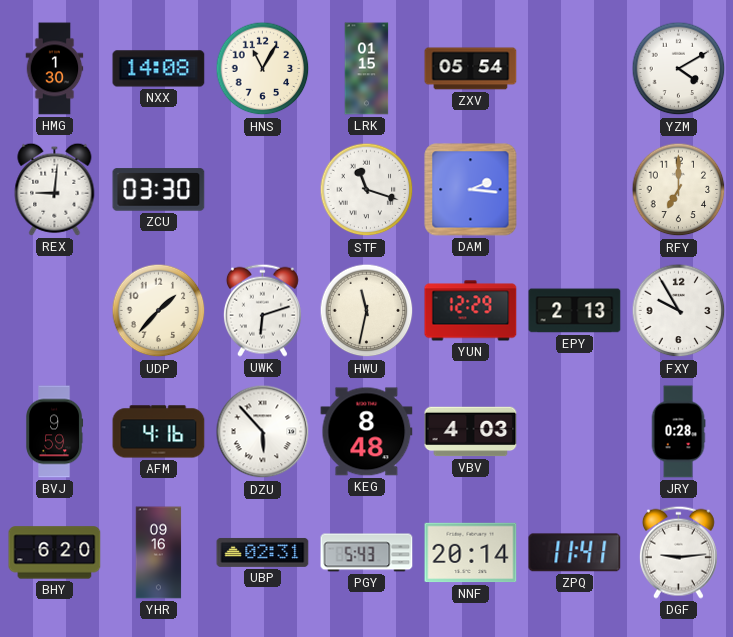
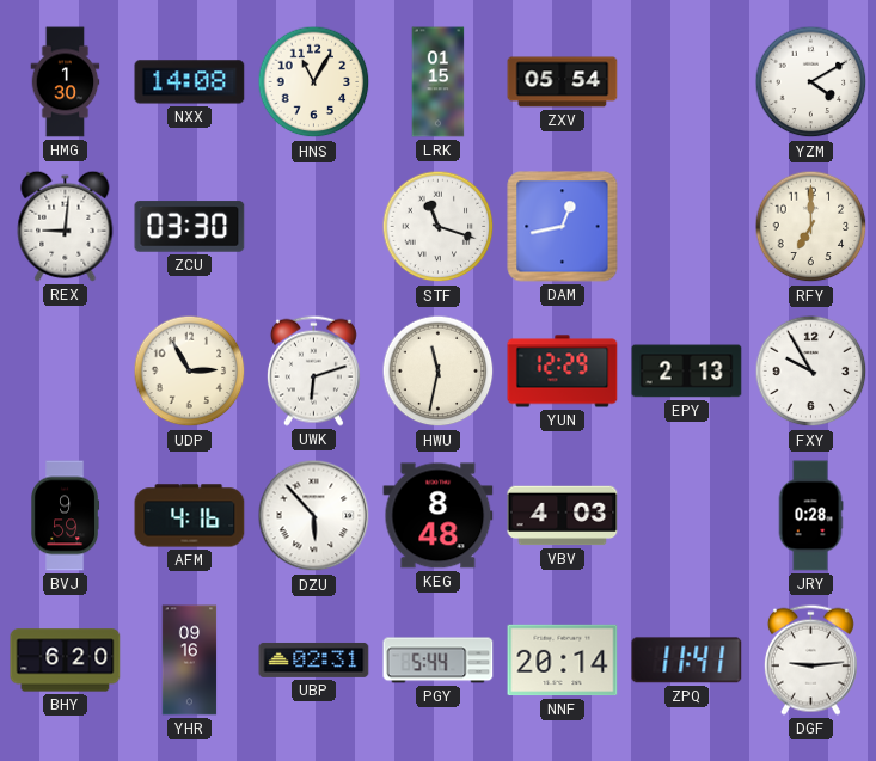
DAM: 2:16 -> 12:43 (563, 227)
UDP: 1:37 -> 2:55 (190, 372)
PGY: 5:43 -> 5:44 (439, 661)
